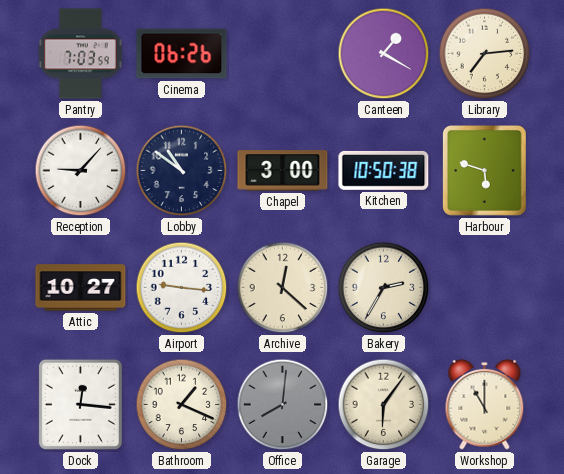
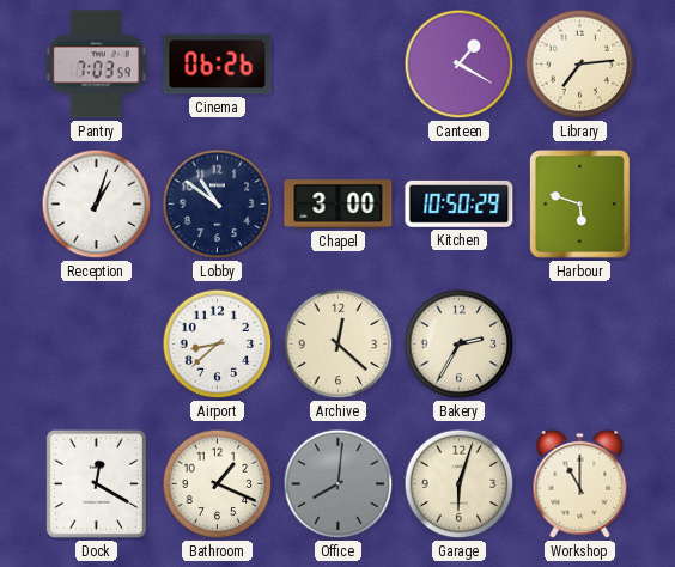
Reception: 9:07 -> 1:03 (97, 205)
Kitchen: 10:50:38 -> 10:50:29 (460, 203)
Attic: 10:27 -> none (81, 288)
Airport: 9:16 -> 8:38 (218, 345)
Dock: 12:16 -> 12:20 (96, 483)
Garage: 6:06 -> 6:03 (460, 484)
